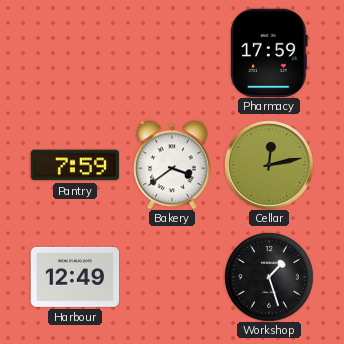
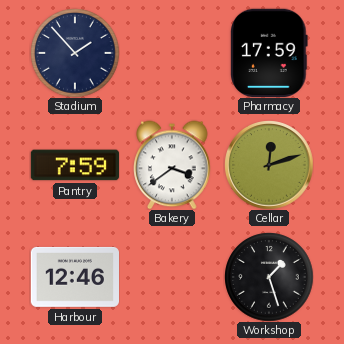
Stadium: none -> 1:53 (75, 53)
Cellar: 12:13 -> 12:12 (269, 165)
Harbour: 12:49 -> 12:46 (74, 277)
